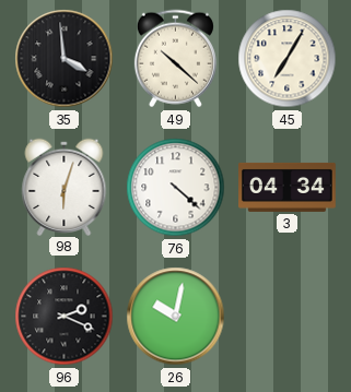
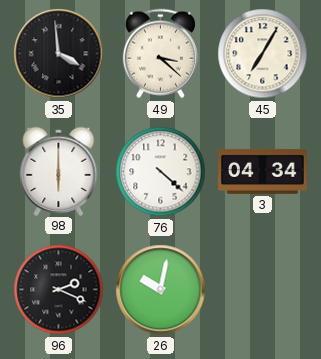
49: 10:22 -> 3:22 (160, 54)
98: 6:03 -> 6:00 (59, 171)
